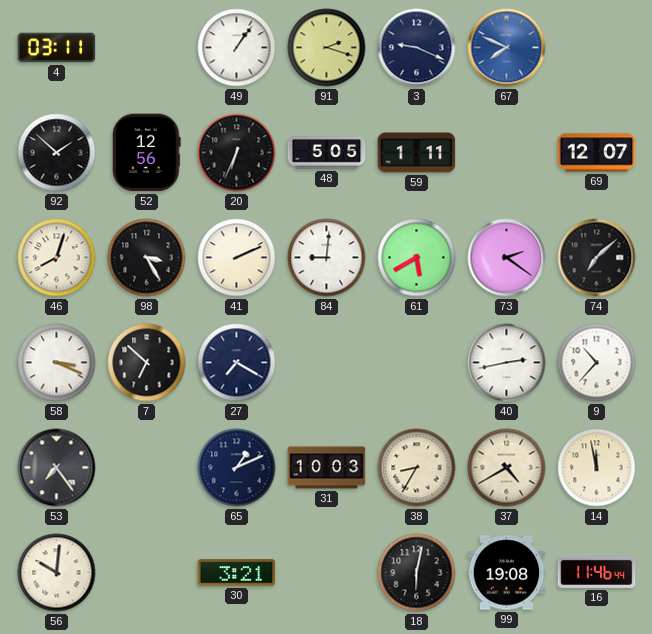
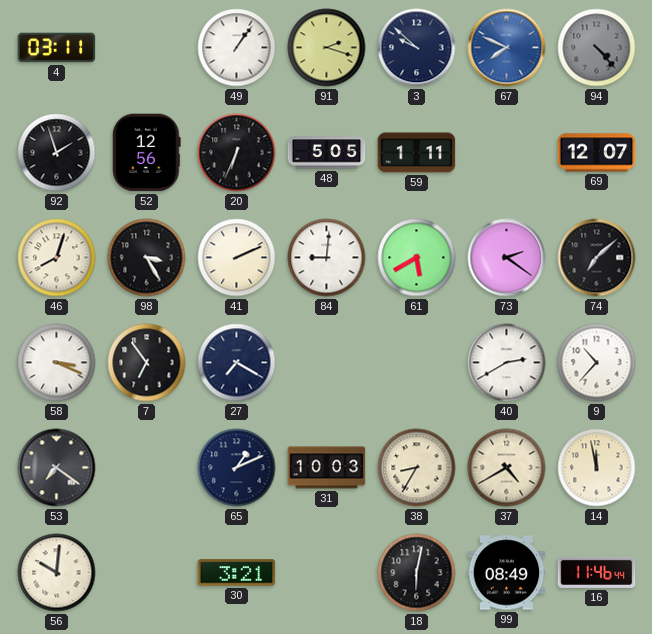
3: 9:19 -> 9:52 (417, 48)
94: none -> 4:23 (597, 48)
92: 1:52 -> 1:57 (57, 153)
7: 6:52 -> 6:54 (147, 363)
40: 2:43 -> 2:40 (507, 363)
53: 7:24 -> 7:21 (57, 468)
99: 19:08 -> 08:49 (507, 573)
